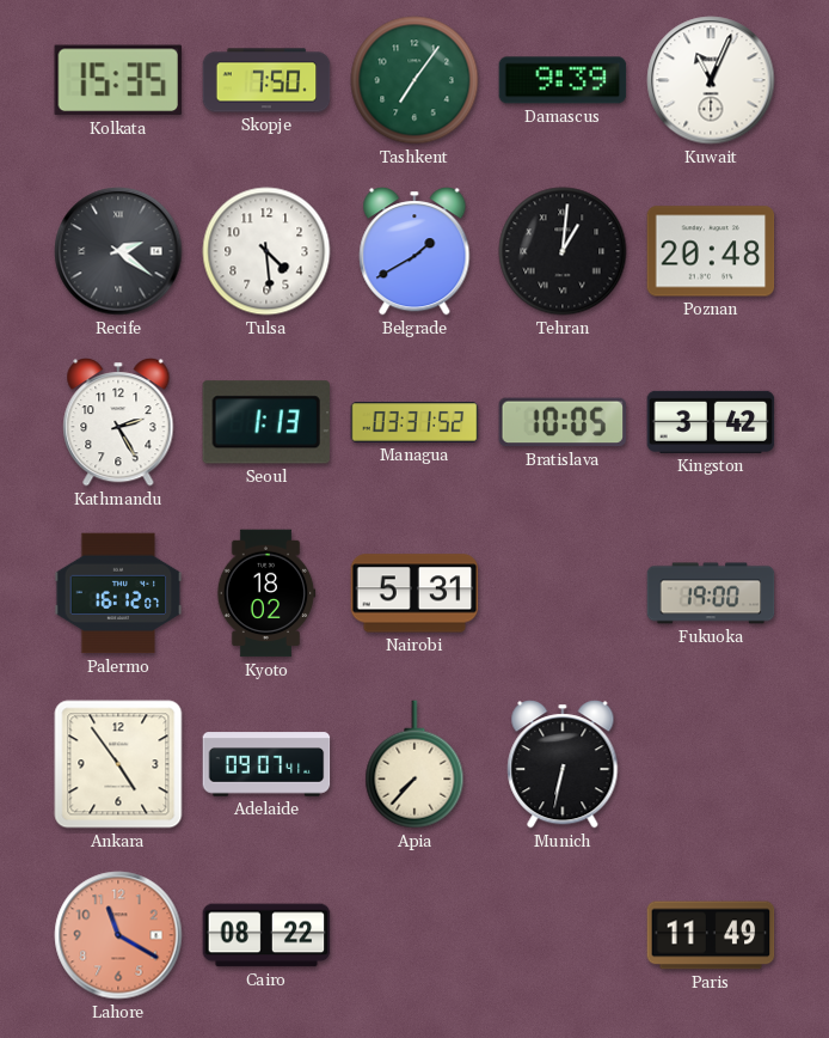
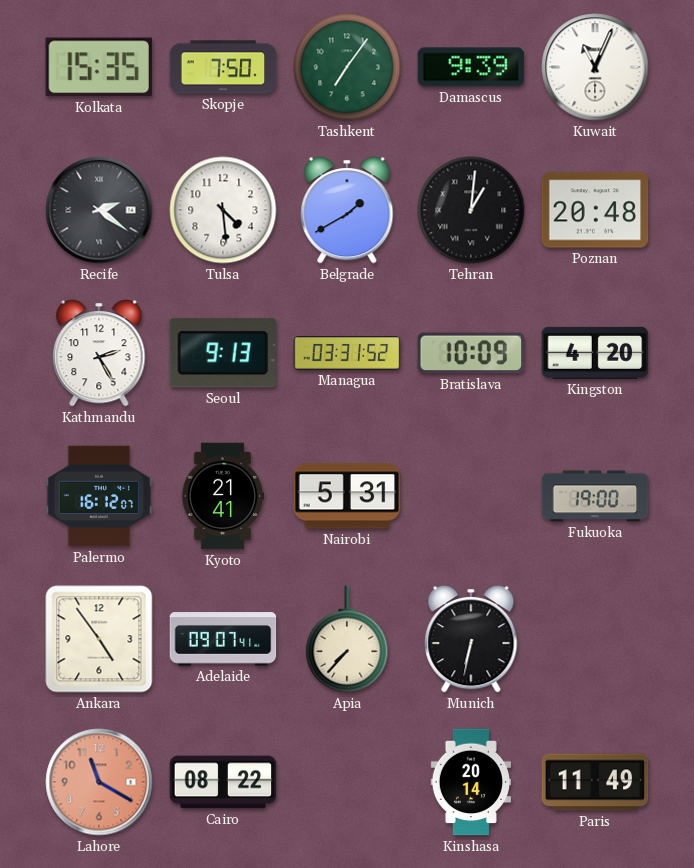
Seoul: 1:13 -> 9:13 (222, 353)
Bratislava: 10:05 -> 10:09 (471, 353)
Kingston: 3:42 -> 4:20 (595, 353)
Kyoto: 18:02 -> 21:41 (223, 496)
Kinshasa: none -> 20:14 (470, 782)
